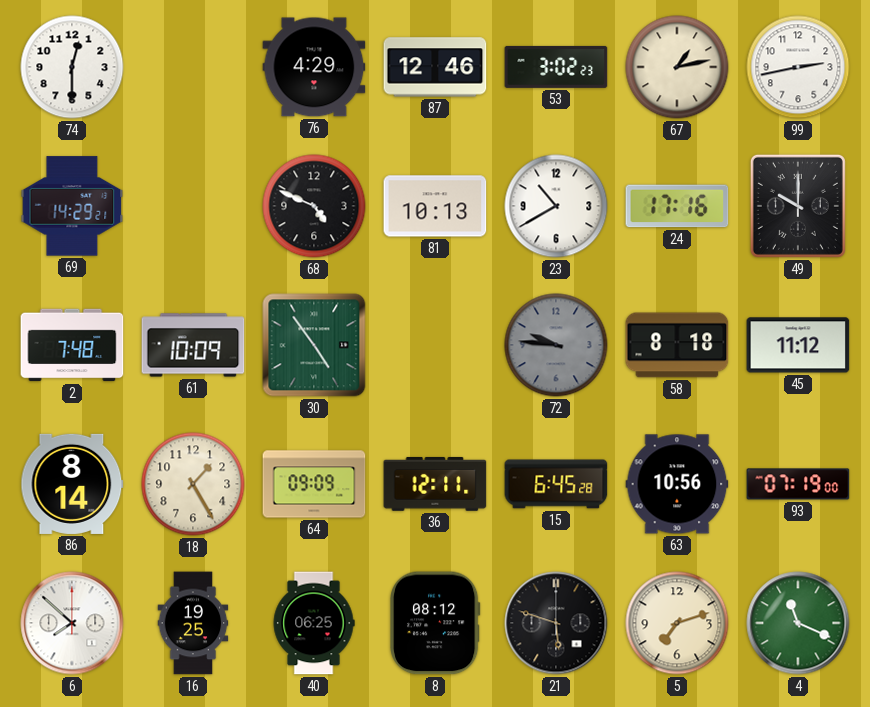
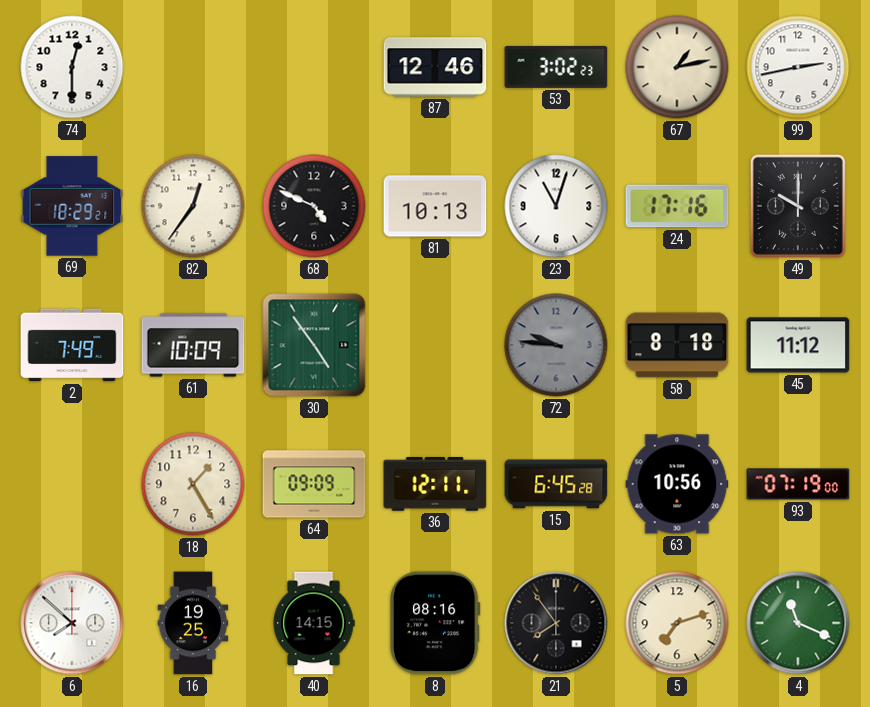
76: 4:29 -> none (314, 67)
69: 14:29 -> 18:29 (72, 206)
82: none -> 12:36 (193, 206)
23: 10:40 -> 11:03 (556, 206)
2: 7:48 -> 7:49 (72, 345)
86: 8:14 -> none (72, 484)
40: 06:25 -> 14:15 (314, 623)
8: 08:12 -> 08:16 (436, 623)
21: 5:48 -> 7:54 (556, 623)
